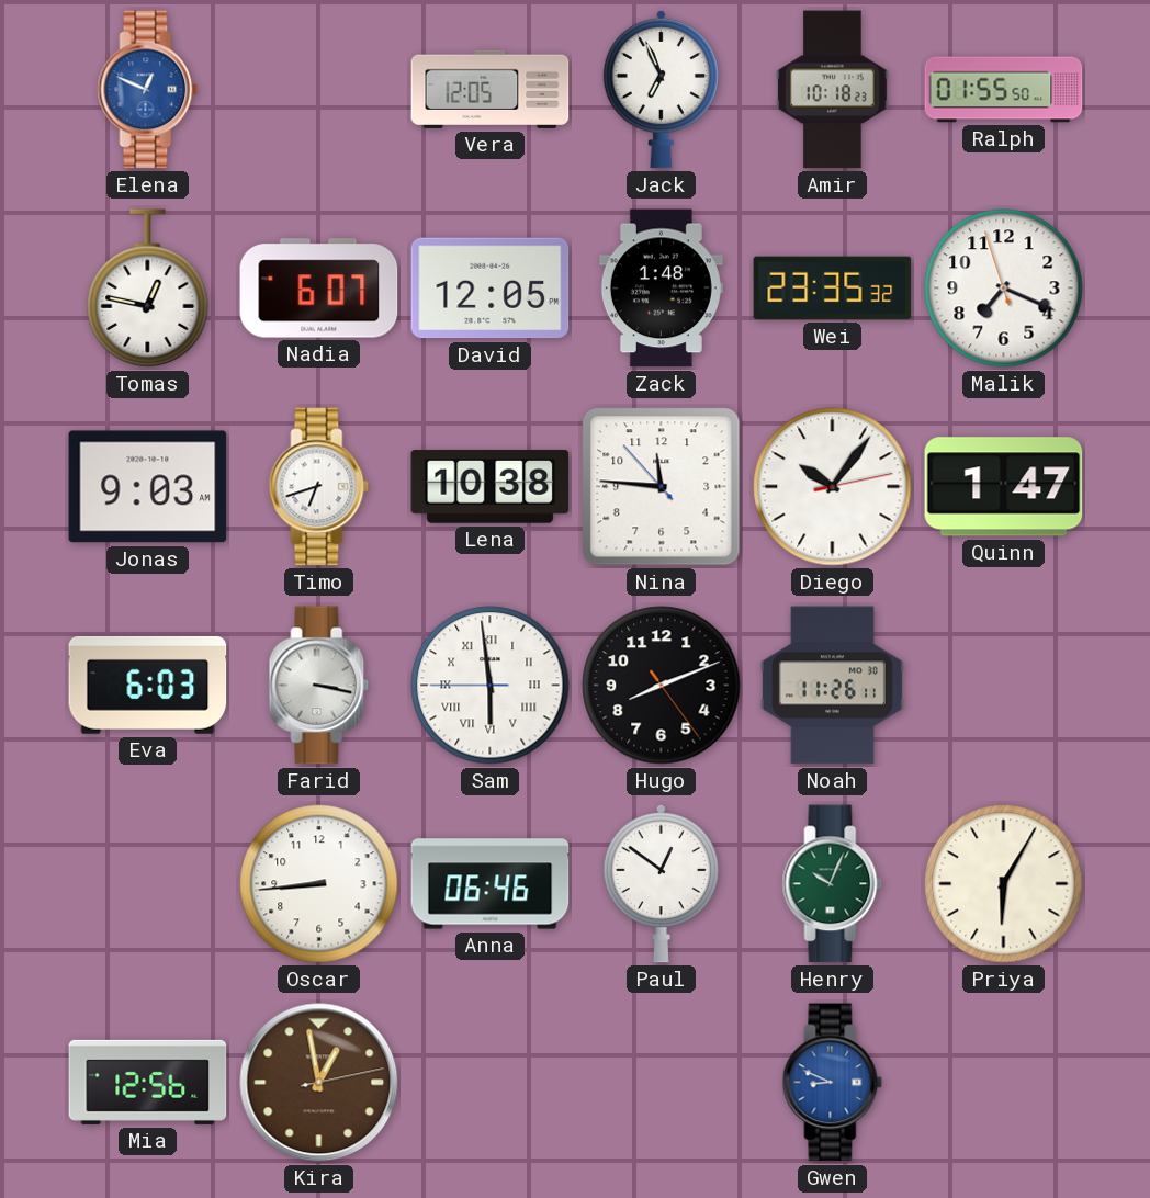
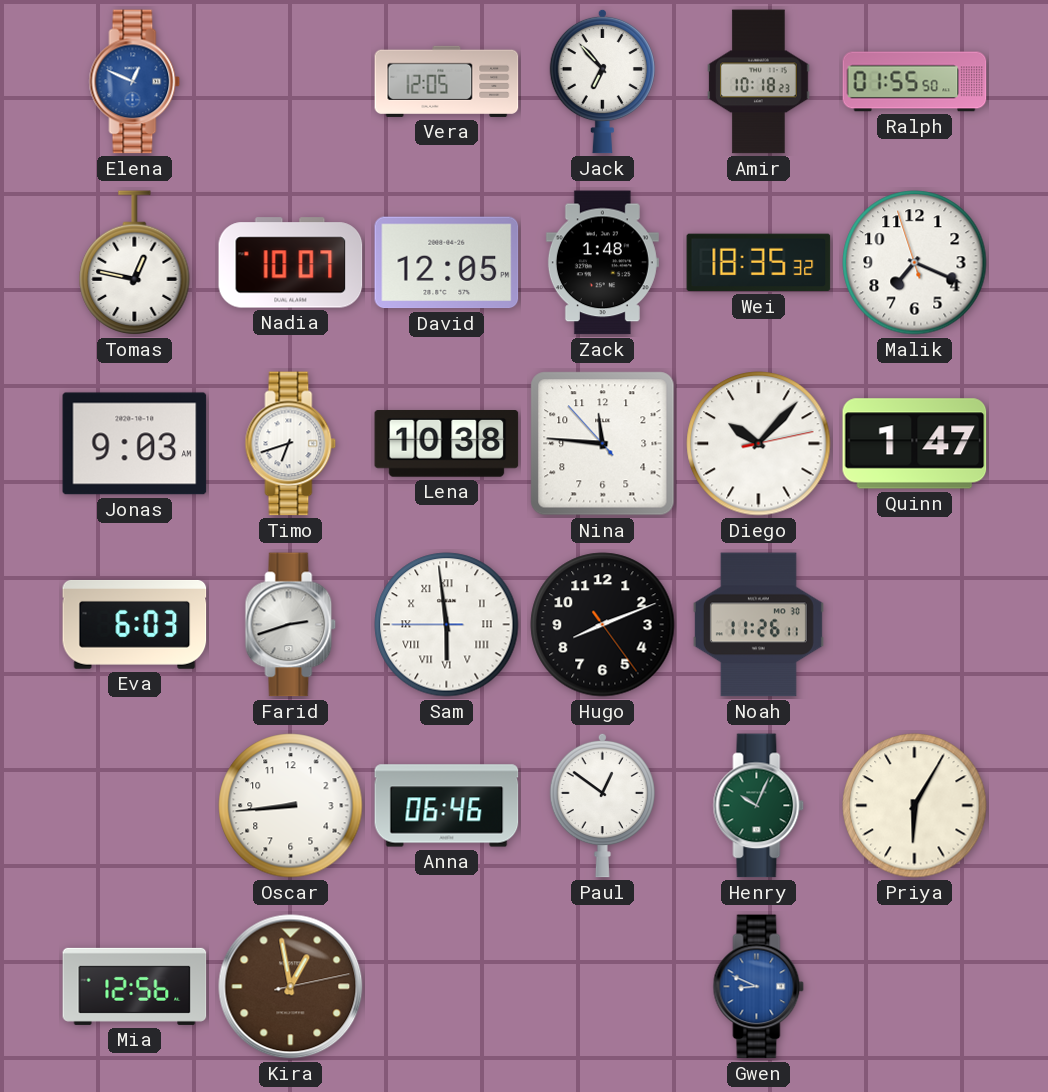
Jack: 6:56 -> 6:53 (602, 81)
Nadia: 6:07 -> 10:07 (291, 263)
Wei: 23:35 -> 18:35 (759, 263)
Diego: 10:06 -> 10:07 (759, 444)
Farid: 3:17 -> 2:42 (291, 625)
